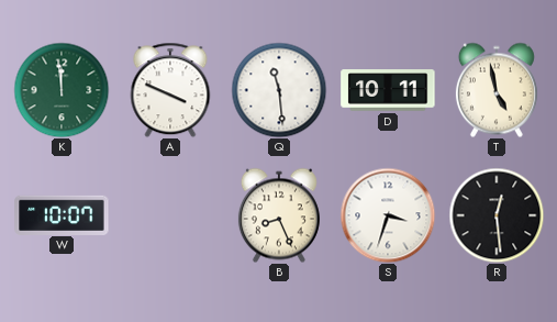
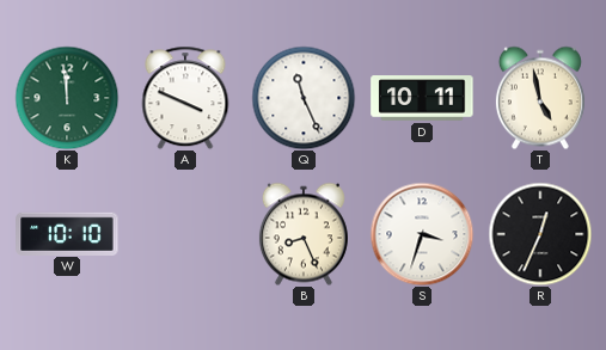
Q: 11:29 -> 11:26 (304, 98)
W: 10:07 -> 10:10 (67, 233)
R: 12:29 -> 12:34 (540, 234)
